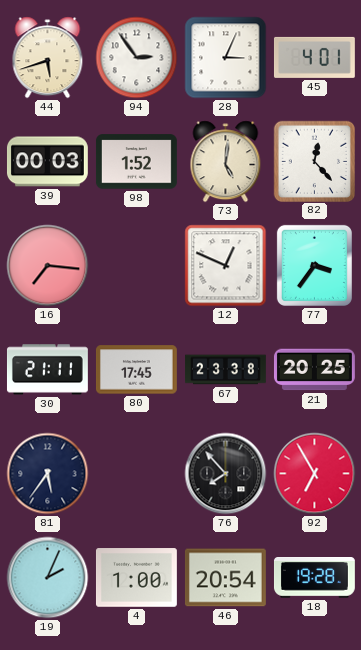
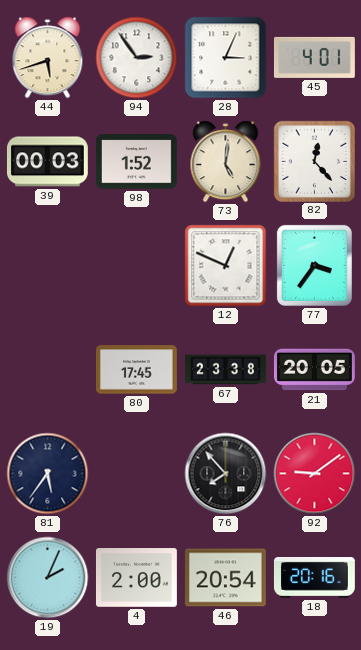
16: 7:16 -> none (48, 266)
30: 21:11 -> none (47, 370)
21: 20:25 -> 20:05 (314, 370)
92: 6:55 -> 9:09 (315, 474)
4: 1:00 -> 2:00 (136, 578)
18: 19:28 -> 20:16 (314, 578)
